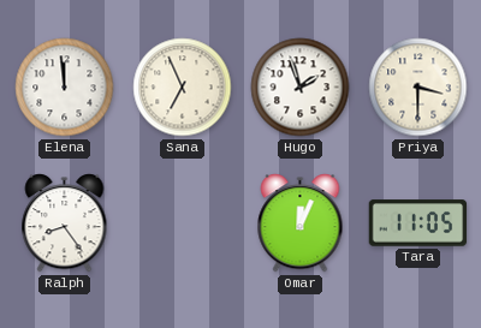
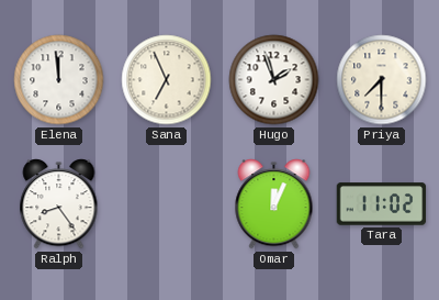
Priya: 3:30 -> 7:30 (382, 80)
Tara: 11:05 -> 11:02 (382, 204)
